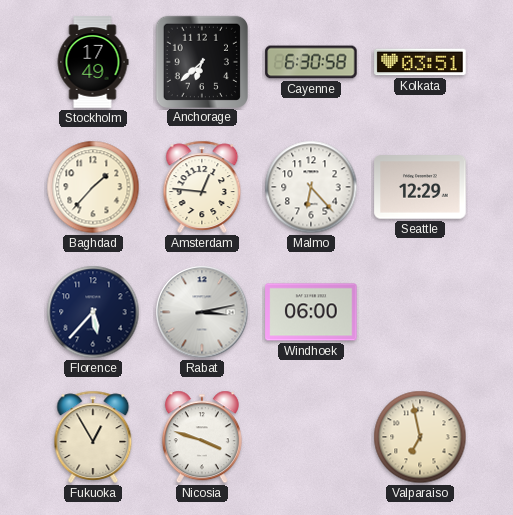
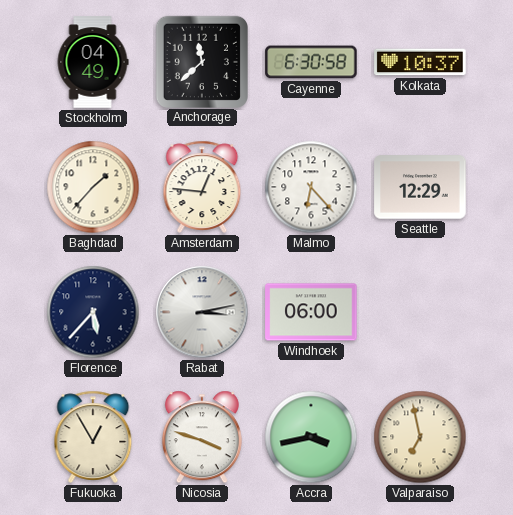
Stockholm: 17:49 -> 04:49 (93, 62)
Anchorage: 6:38 -> 11:38 (201, 61)
Kolkata: 03:51 -> 10:37 (420, 62)
Accra: none -> 3:43 (311, 437)
